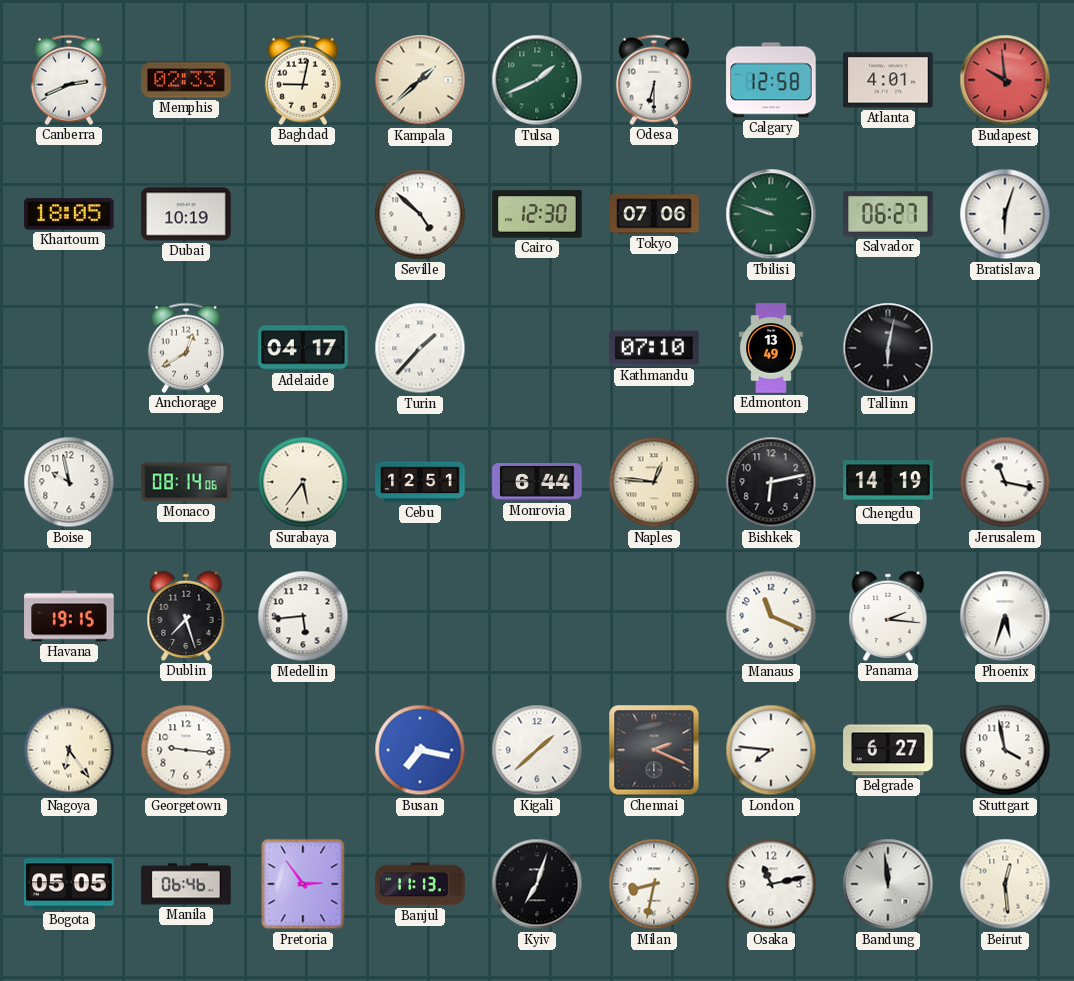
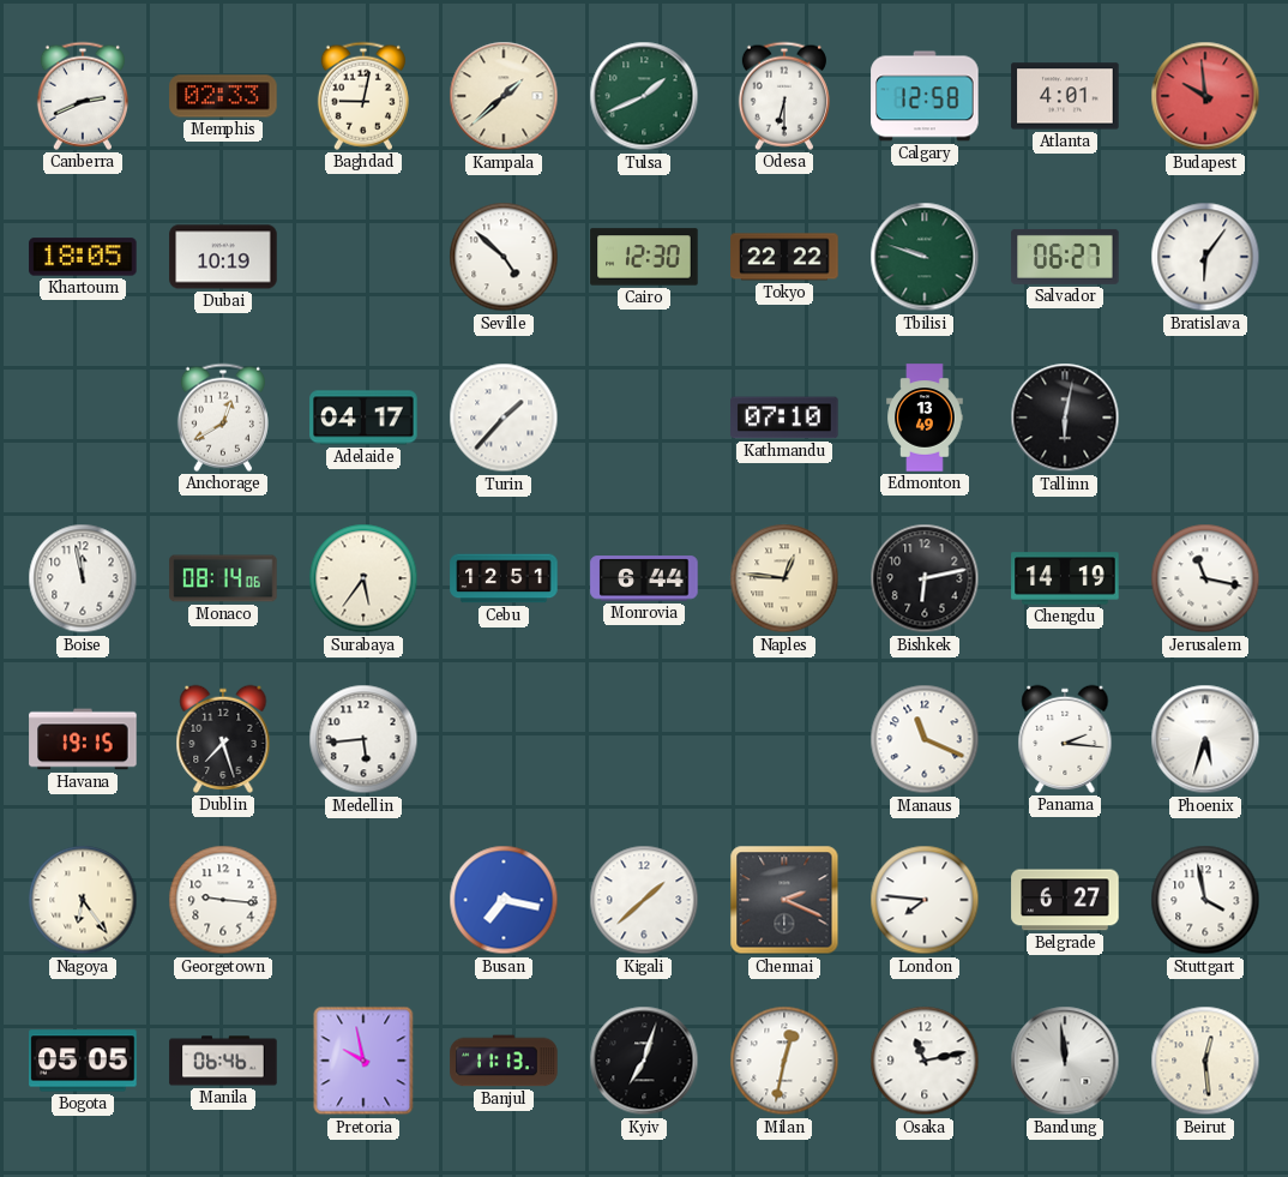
Tokyo: 07:06 -> 22:22 (784, 257)
Bratislava: 6:03 -> 6:06 (1205, 257)
Boise: 9:58 -> 11:58 (83, 578)
Pretoria: 2:54 -> 9:58 (363, 1061)
Milan: 8:32 -> 12:32 (784, 1061)
